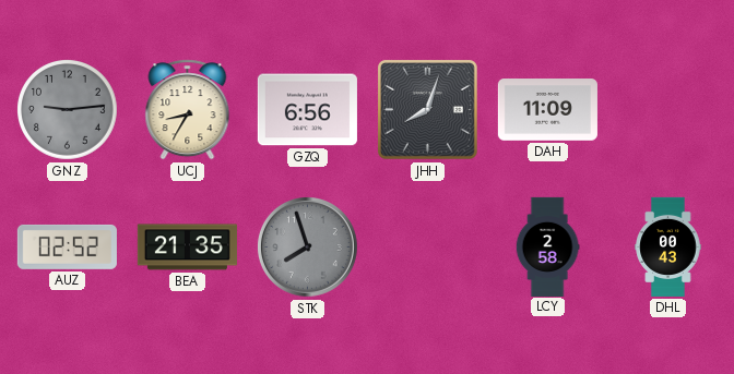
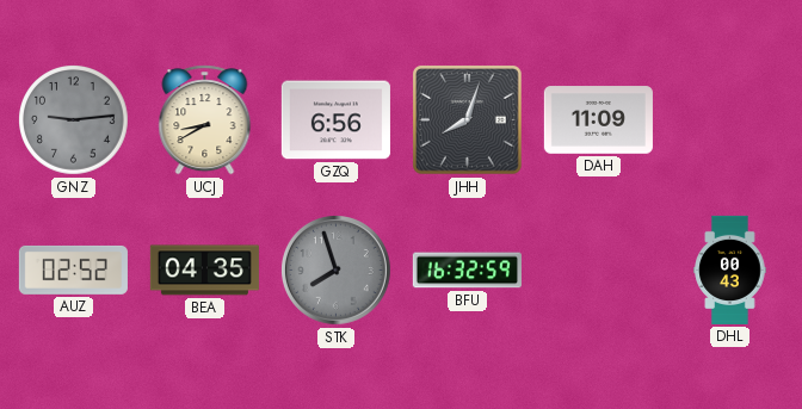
UCJ: 8:35 -> 8:40 (205, 120)
BEA: 21:35 -> 04:35 (204, 271)
BFU: none -> 16:32 (467, 271)
LCY: 2:58 -> none (547, 246)
